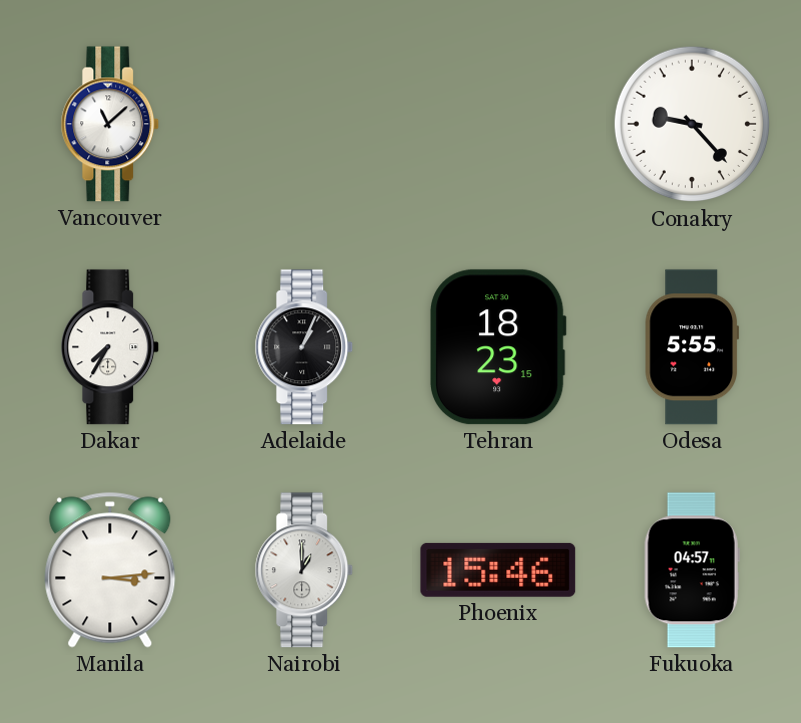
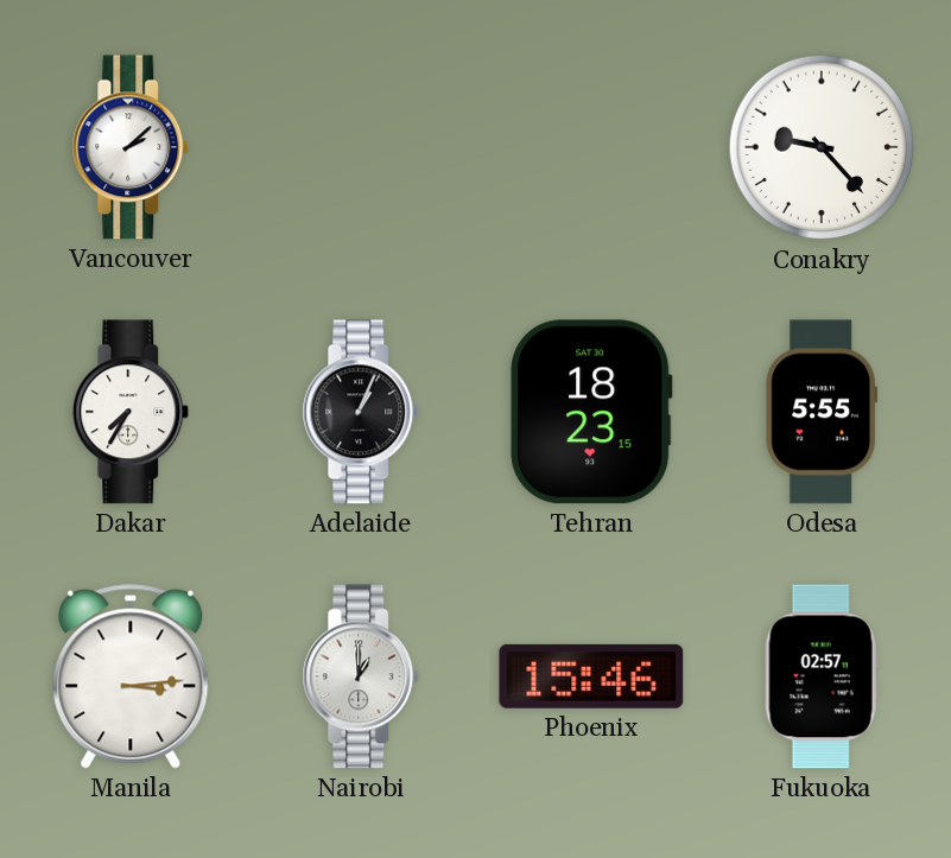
Vancouver: 11:08 -> 2:08 (131, 147)
Fukuoka: 04:57 -> 02:57 (822, 676)
